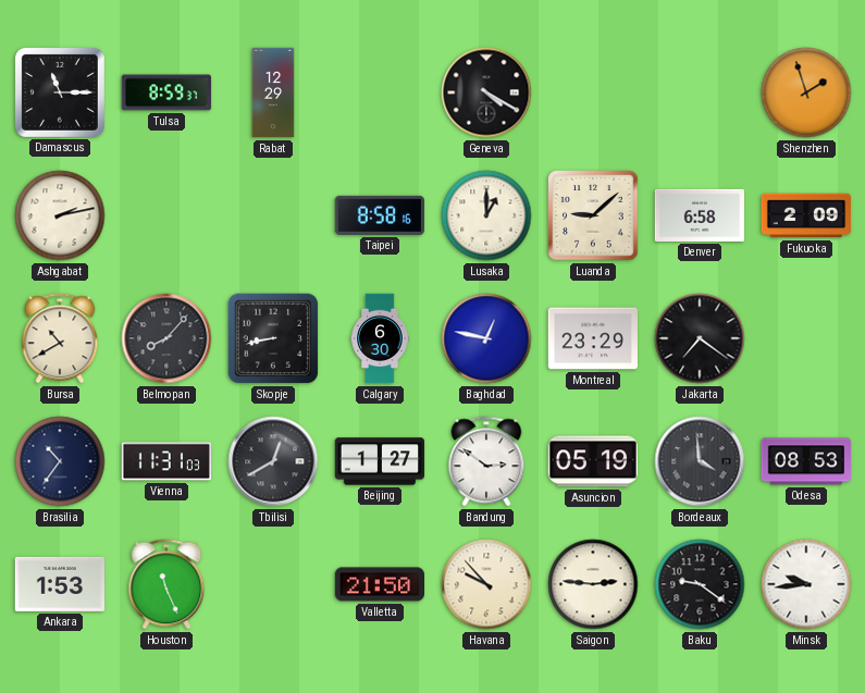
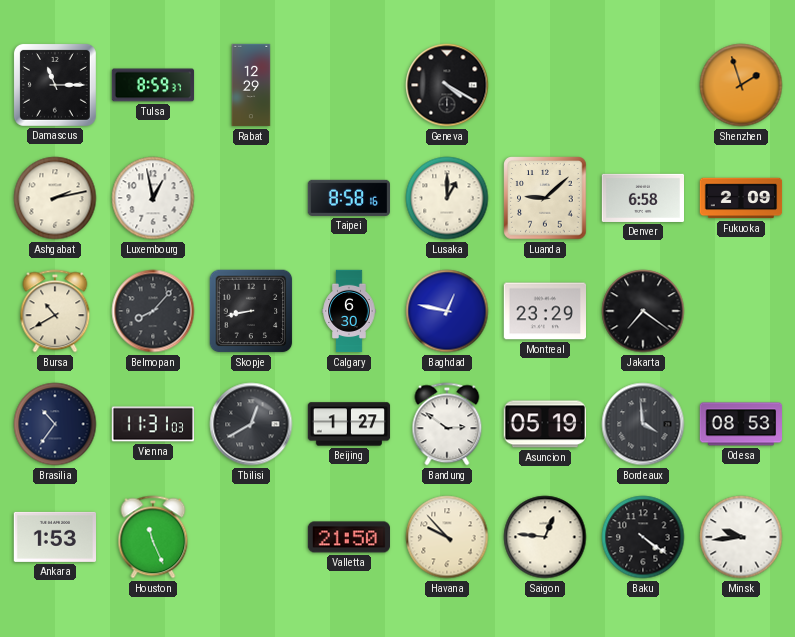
Luxembourg: none -> 12:58 (153, 198)
Saigon: 2:46 -> 12:46 (545, 537)
Baku: 9:21 -> 4:21 (643, 537)
